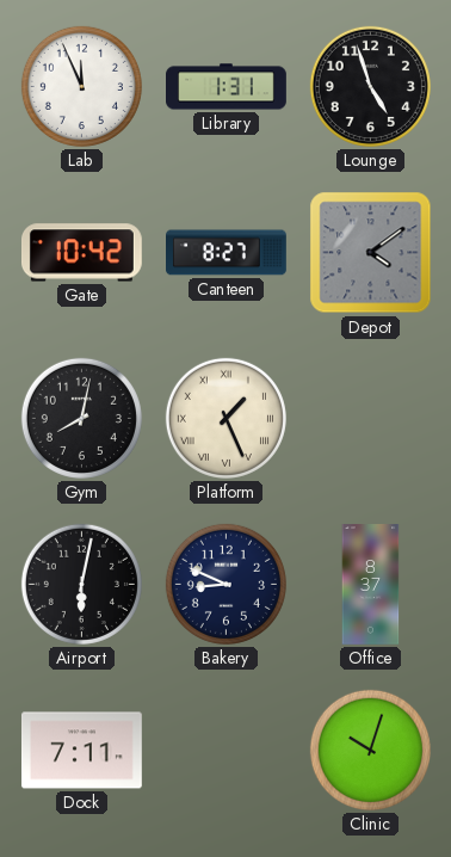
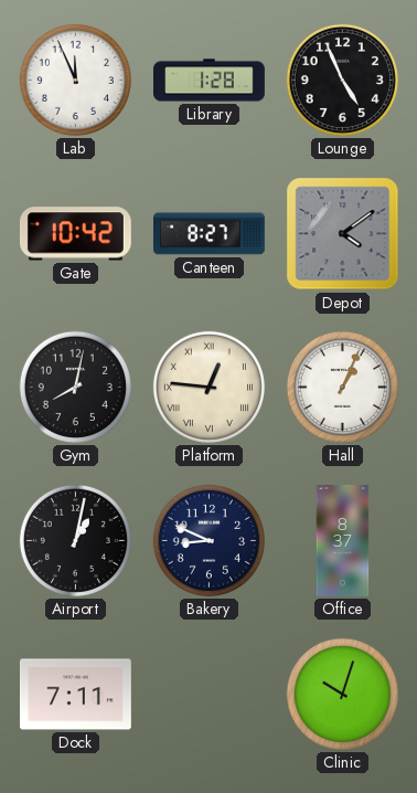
Library: 1:31 -> 1:28 (210, 81)
Lounge: 4:57 -> 4:56 (342, 80)
Platform: 1:26 -> 12:46 (209, 387)
Hall: none -> 1:04 (342, 387)
Airport: 6:02 -> 1:02 (75, 540)
